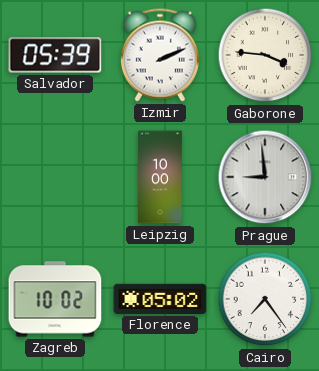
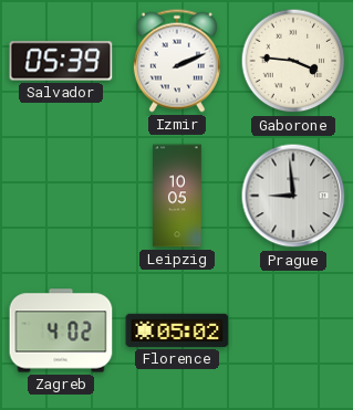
Leipzig: 10:00 -> 10:05 (178, 196)
Zagreb: 10:02 -> 4:02 (61, 330)
Cairo: 7:24 -> none (265, 299)
